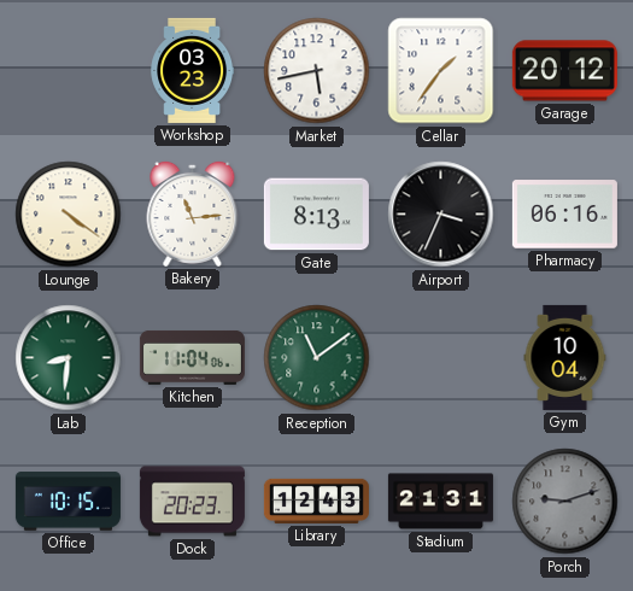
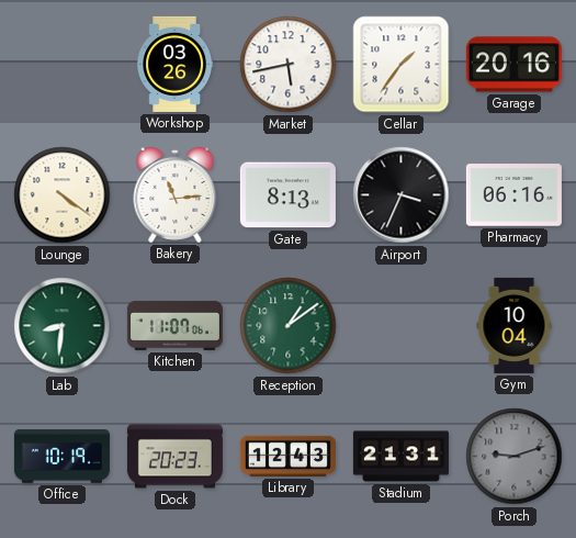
Workshop: 03:23 -> 03:26 (176, 64)
Garage: 20:12 -> 20:16 (513, 65)
Kitchen: 11:04 -> 11:07 (174, 325)
Reception: 11:09 -> 1:09 (289, 326)
Office: 10:15 -> 10:19 (61, 457)
